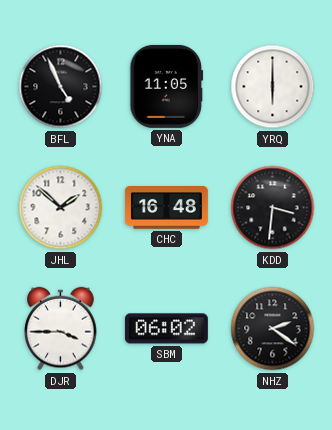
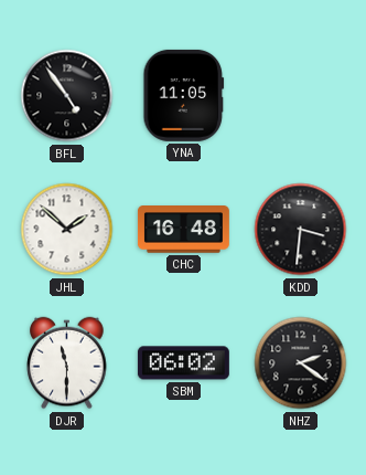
BFL: 4:56 -> 4:54 (67, 96)
YRQ: 6:00 -> none (273, 87)
DJR: 3:45 -> 11:30 (67, 363)
